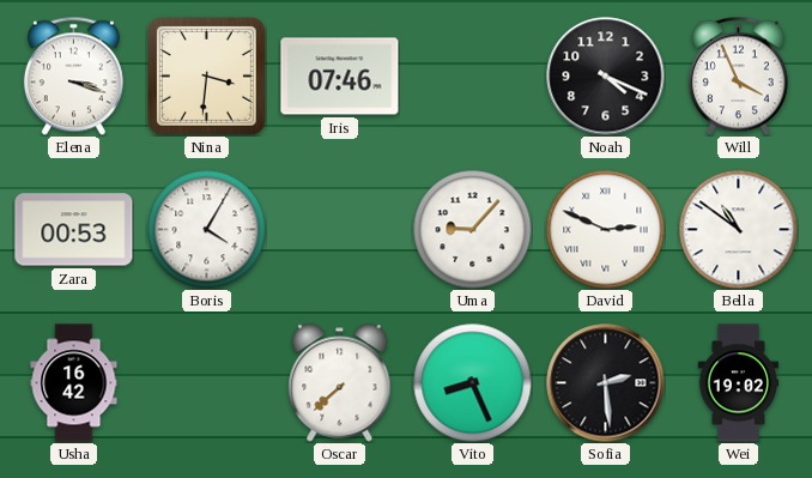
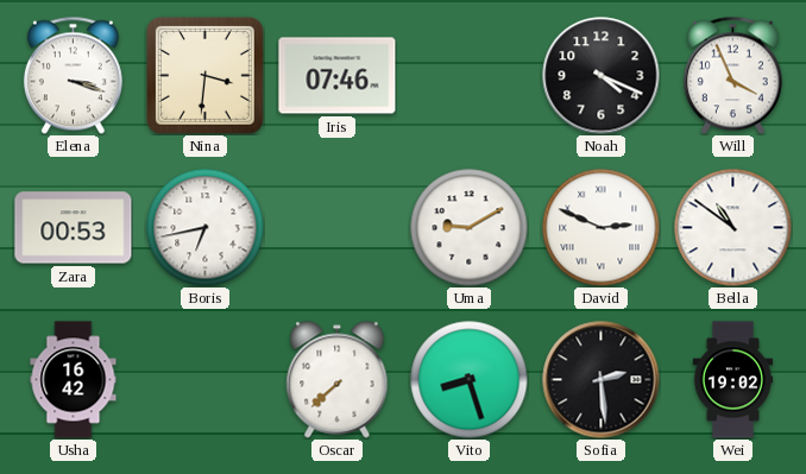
Boris: 4:05 -> 6:43 (206, 228)
Uma: 9:07 -> 9:10 (470, 228)
Vito: 8:26 -> 8:27 (470, 380)
